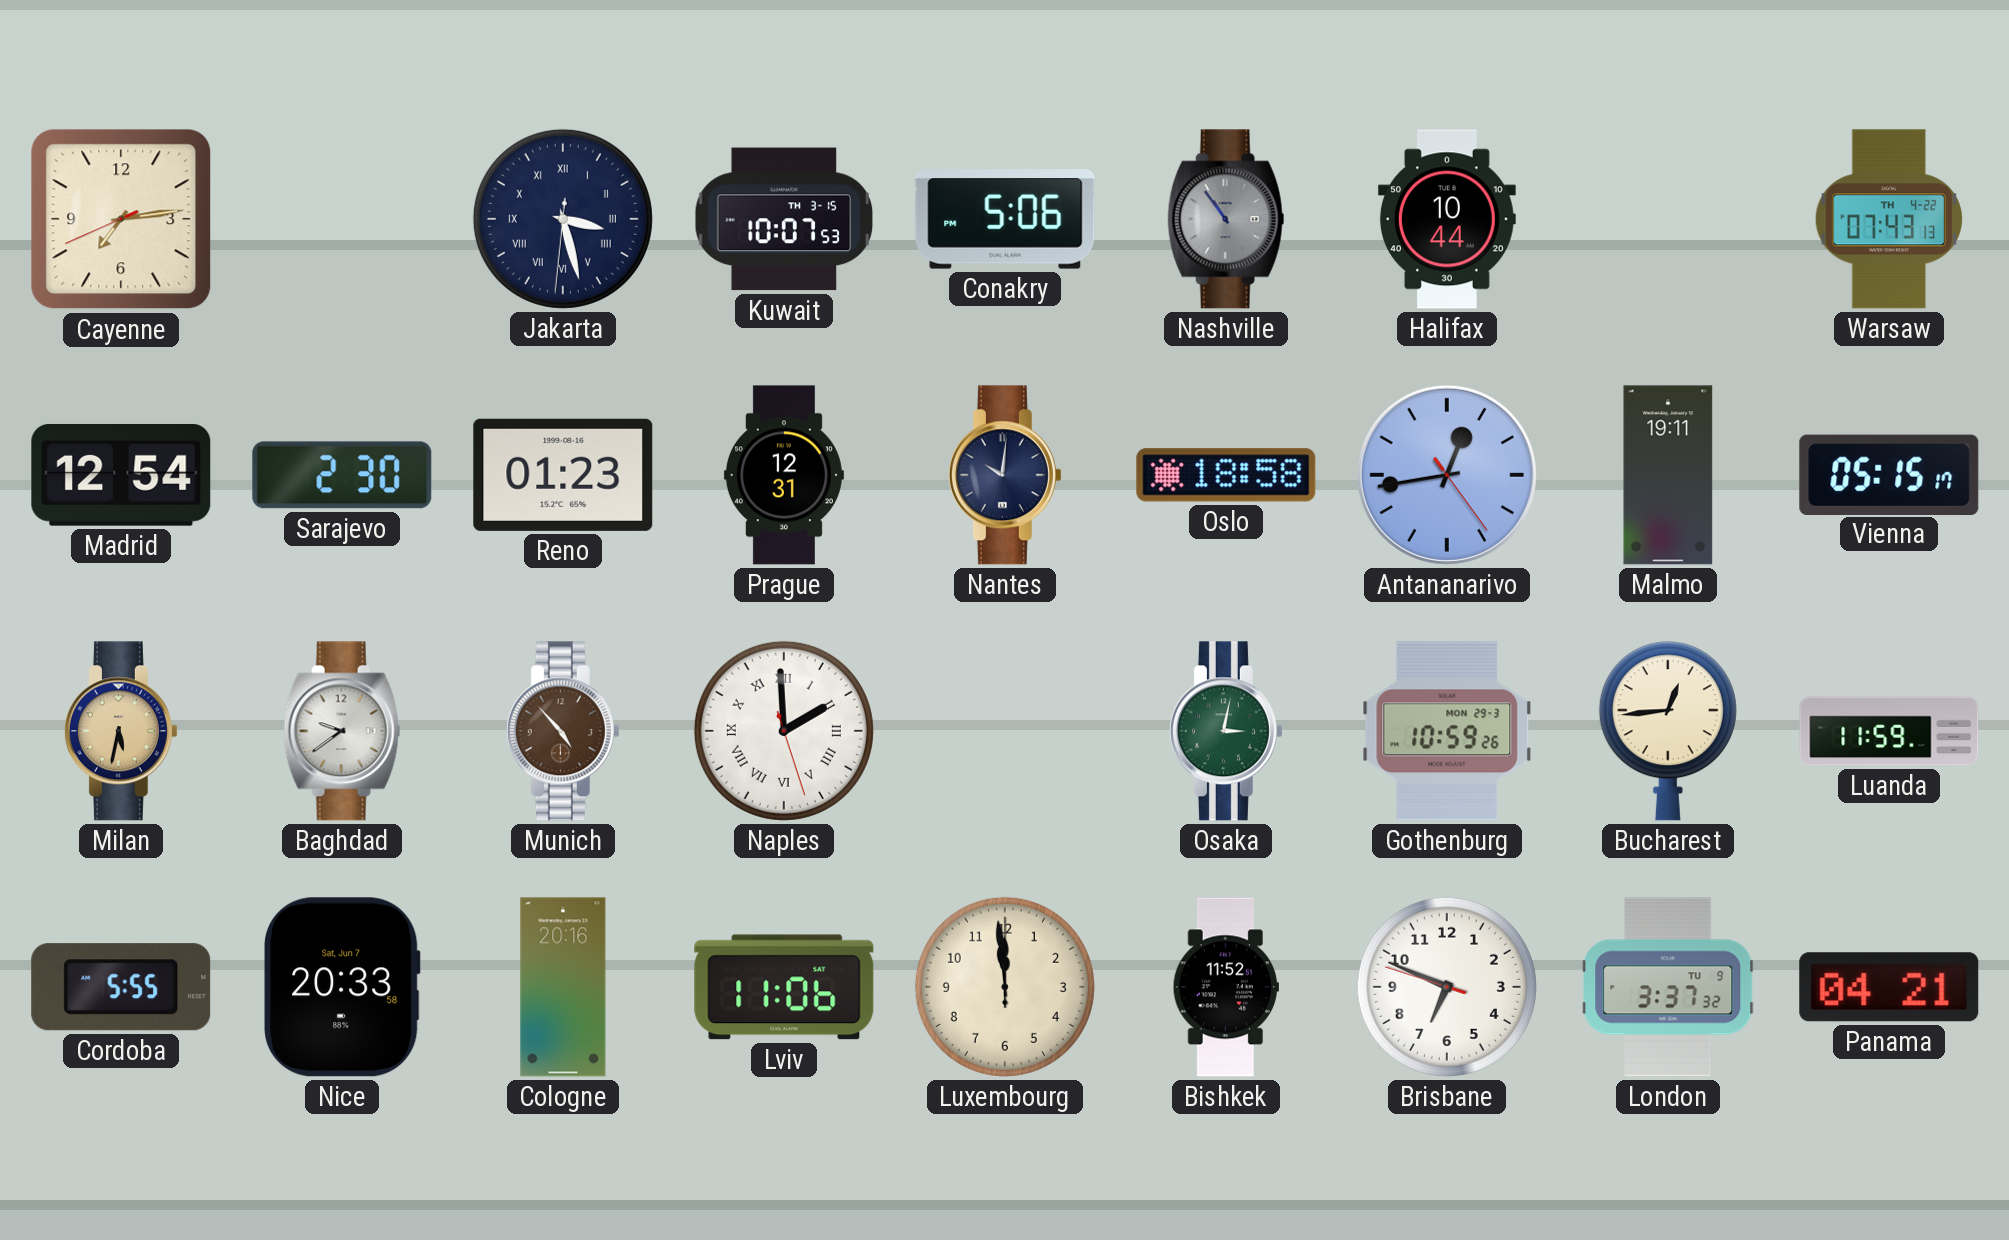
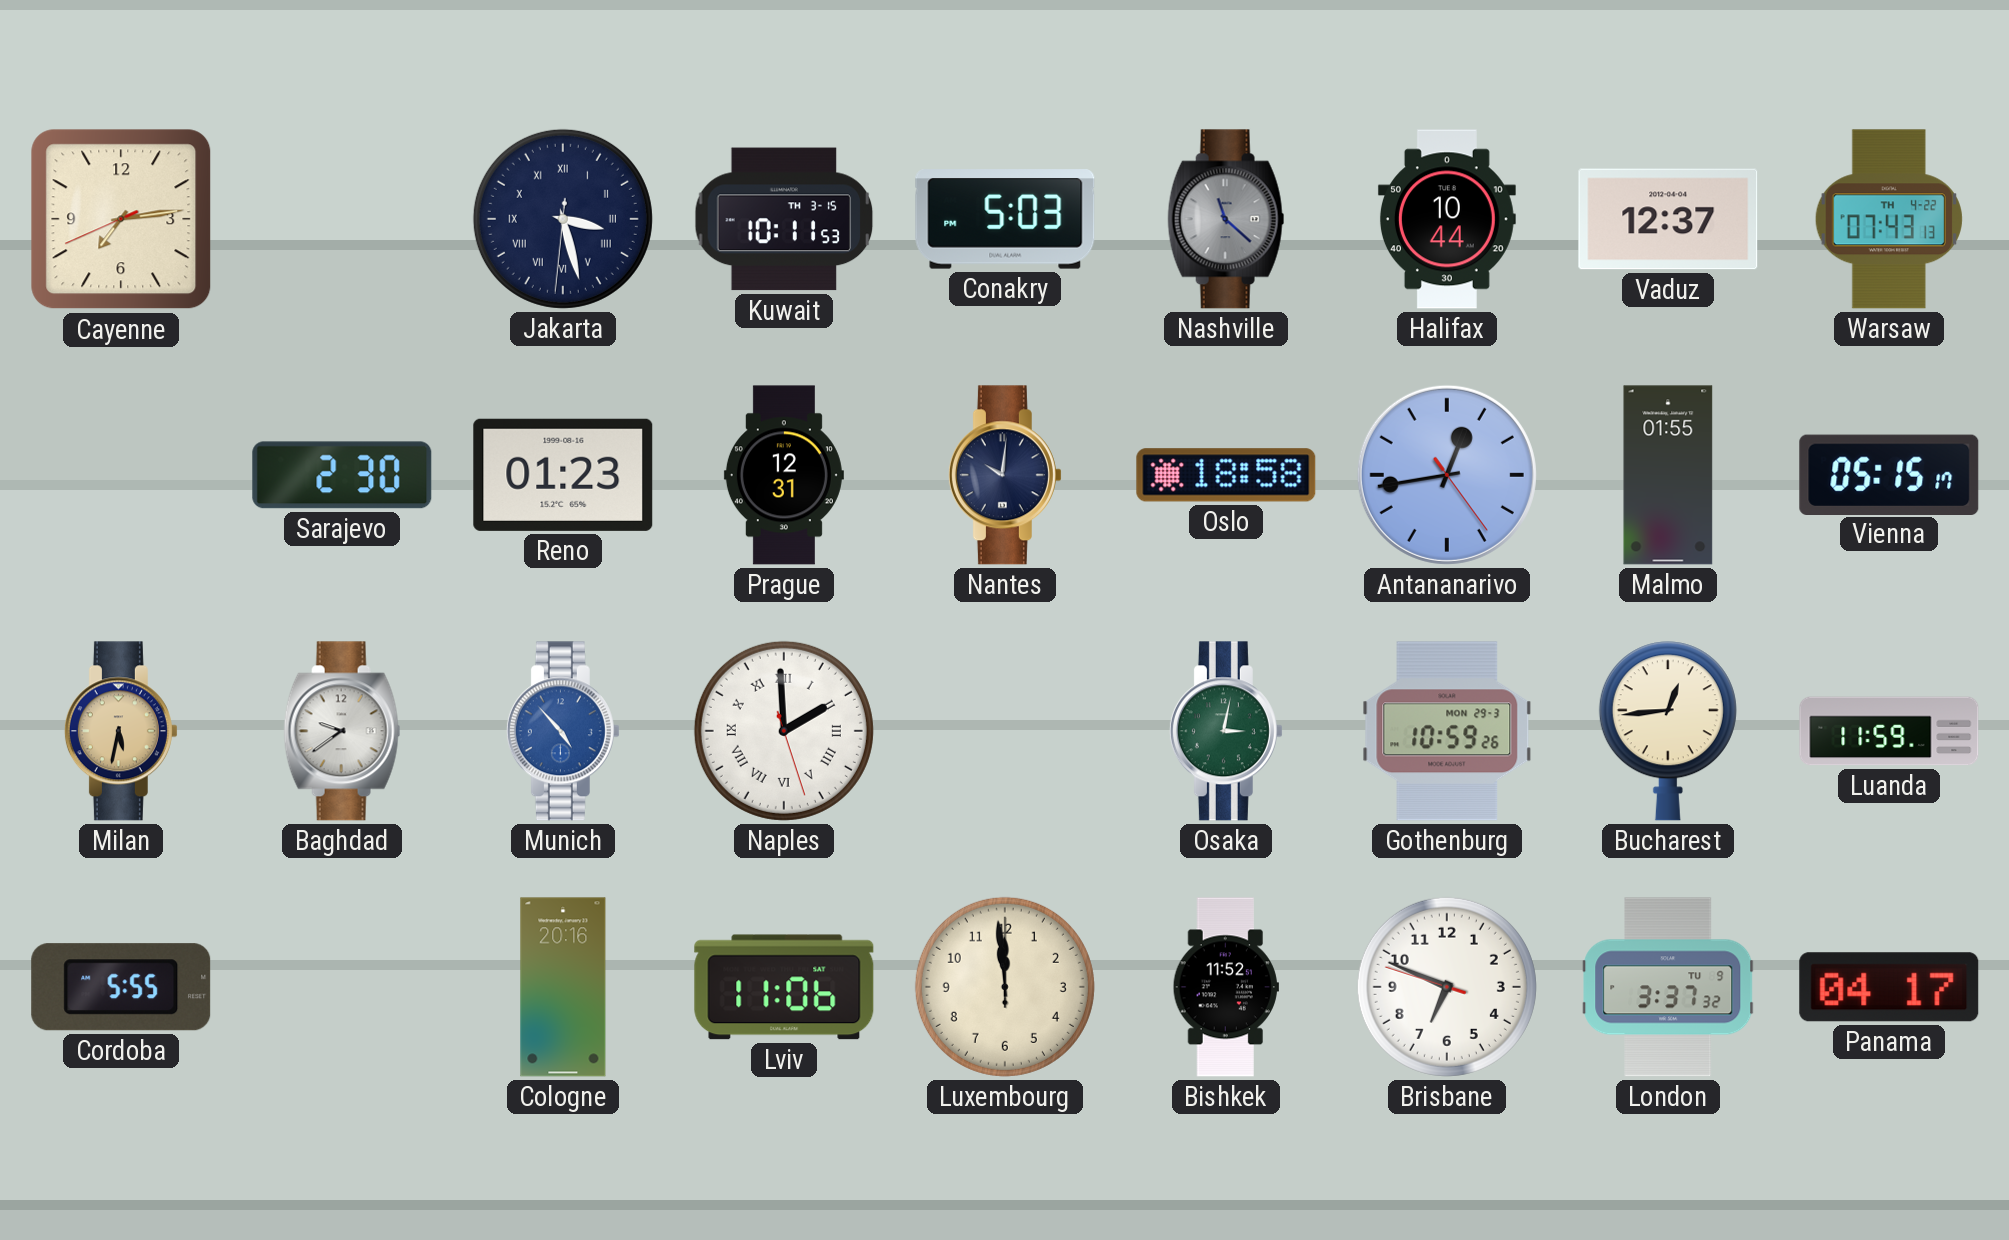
Kuwait: 10:07 -> 10:11 (784, 219)
Conakry: 5:06 -> 5:03 (1005, 219)
Nashville: 10:54 -> 11:22 (1226, 219)
Vaduz: none -> 12:37 (1668, 219)
Madrid: 12:54 -> none (121, 475)
Malmo: 19:11 -> 01:55 (1668, 475)
Munich dial: brown -> blue (563, 731)
Nice: 20:33 -> none (343, 987)
Panama: 04:21 -> 04:17 (1889, 987)
